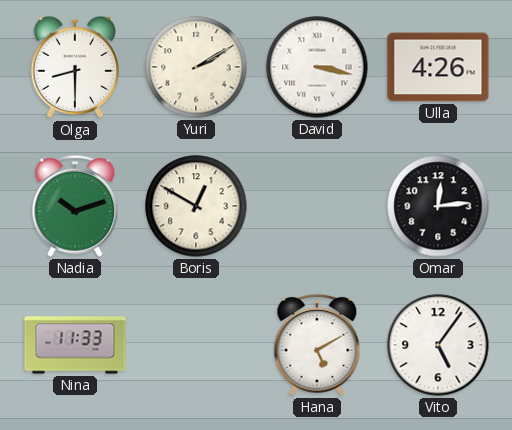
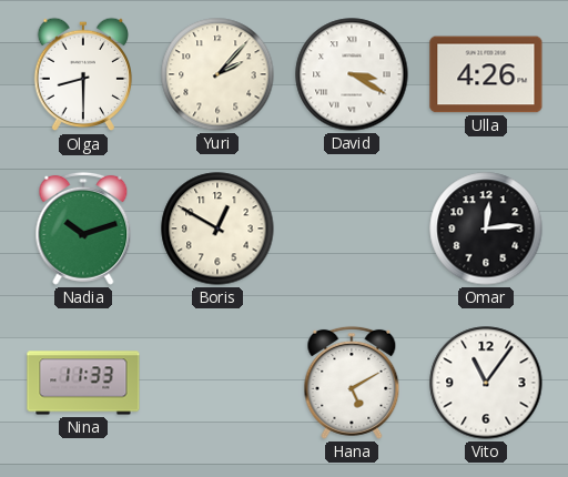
Yuri: 2:10 -> 2:07 (217, 74)
David: 3:17 -> 3:20 (352, 74)
Vito: 5:06 -> 11:06 (486, 383)
